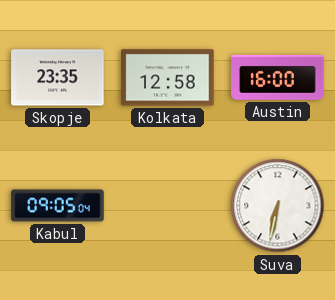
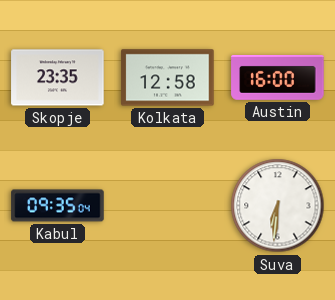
Kabul: 09:05 -> 09:35 (58, 206)
Suva: 6:32 -> 6:31 (278, 206)
